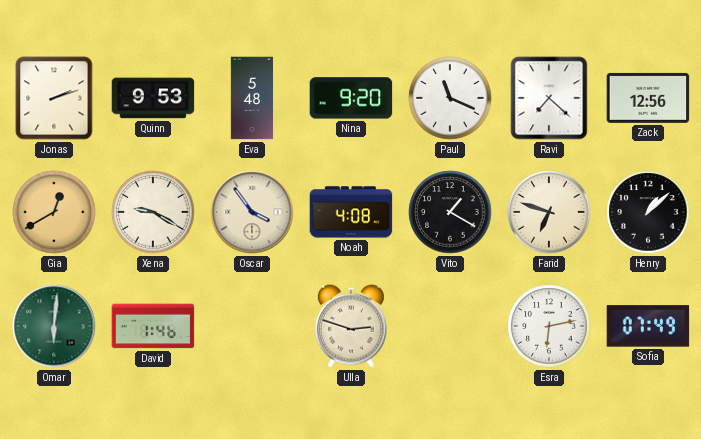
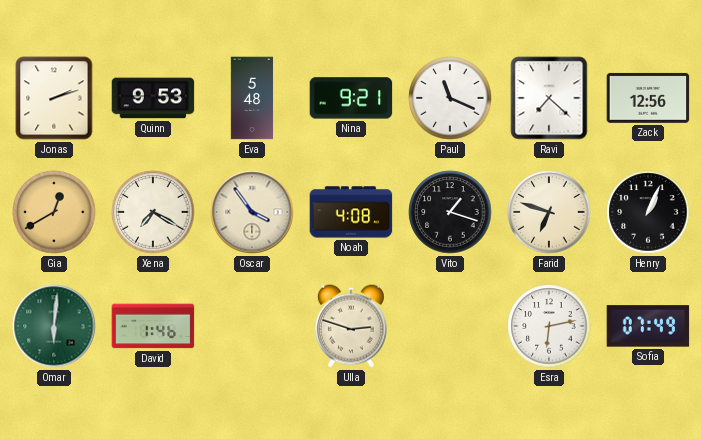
Nina: 9:20 -> 9:21 (351, 98)
Xena: 9:20 -> 7:20 (153, 212)
Vito: 1:20 -> 1:18 (450, 212)
Henry: 1:08 -> 1:04 (648, 212)
